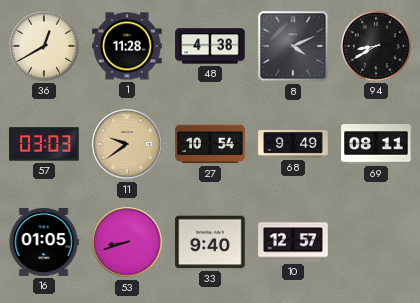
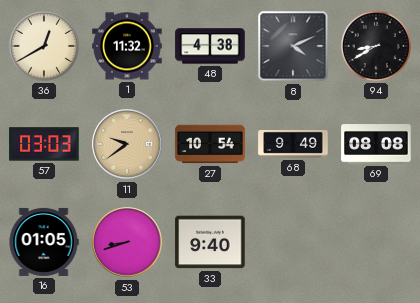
1: 11:28 -> 11:32 (127, 46)
69: 08:11 -> 08:08 (376, 144)
10: 12:57 -> none (293, 242)
